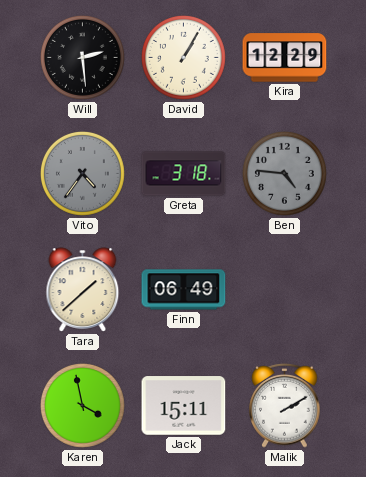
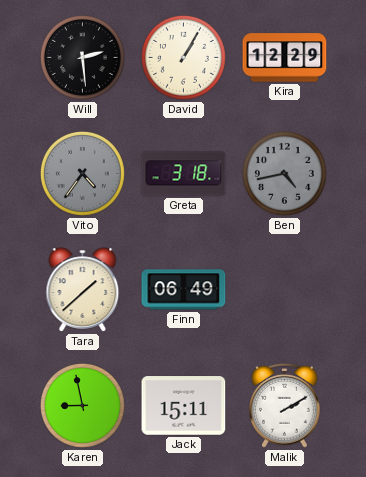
Ben: 4:46 -> 4:43 (284, 173)
Karen: 3:58 -> 8:58 (82, 405)
